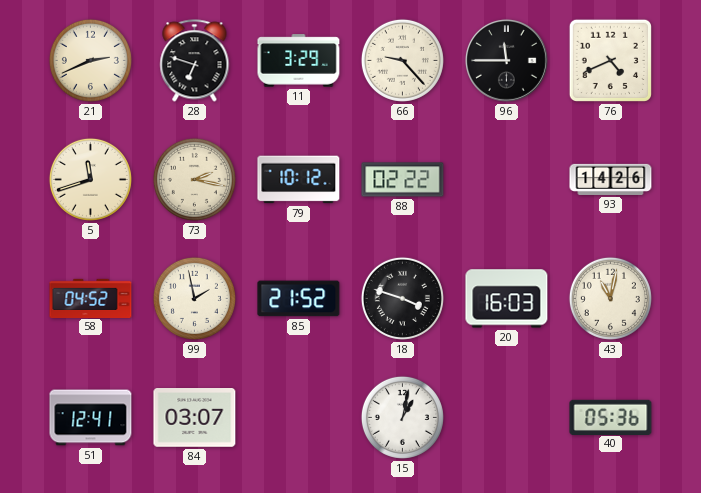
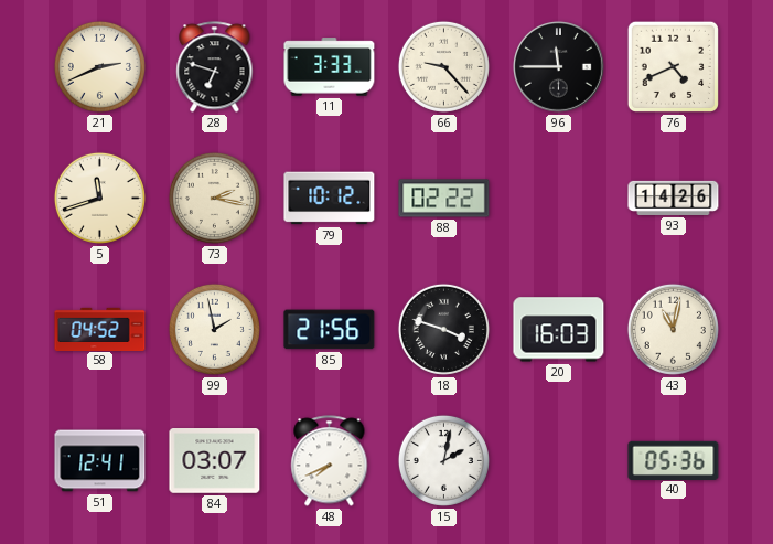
11: 3:29 -> 3:33 (330, 67)
85: 21:52 -> 21:56 (330, 330)
48: none -> 7:41 (330, 461)
15: 1:02 -> 2:02 (443, 460)
